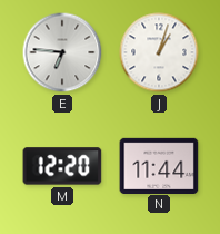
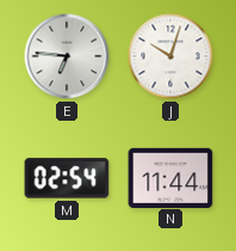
J: 1:03 -> 10:03 (170, 56)
M: 12:20 -> 02:54 (67, 178)
